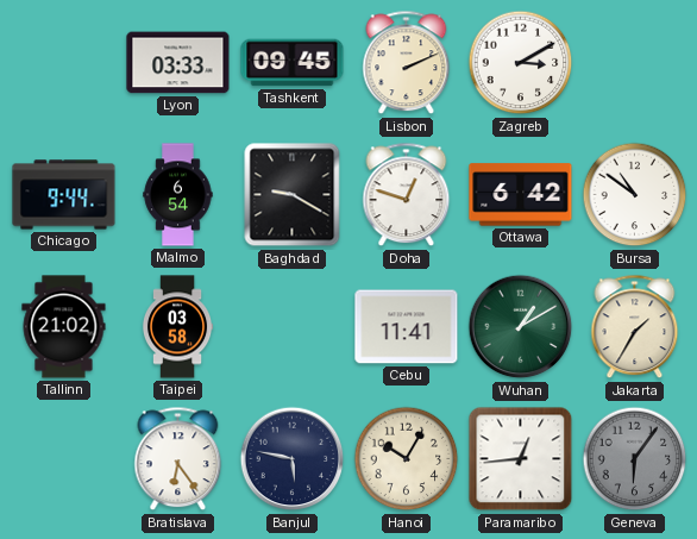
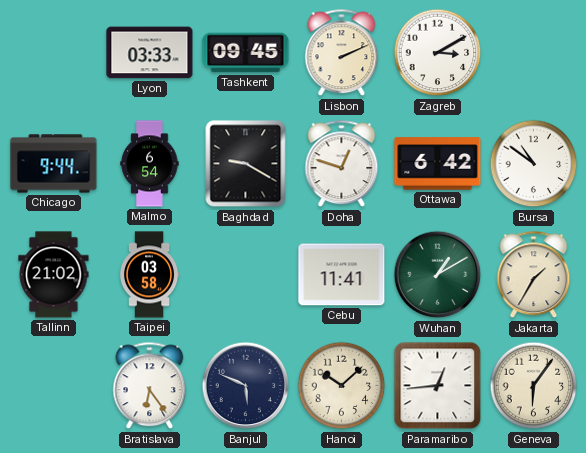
Banjul: 5:47 -> 5:49 (246, 386)
Hanoi: 10:05 -> 10:08 (342, 386)
Geneva dial: grey -> cream (534, 386)
